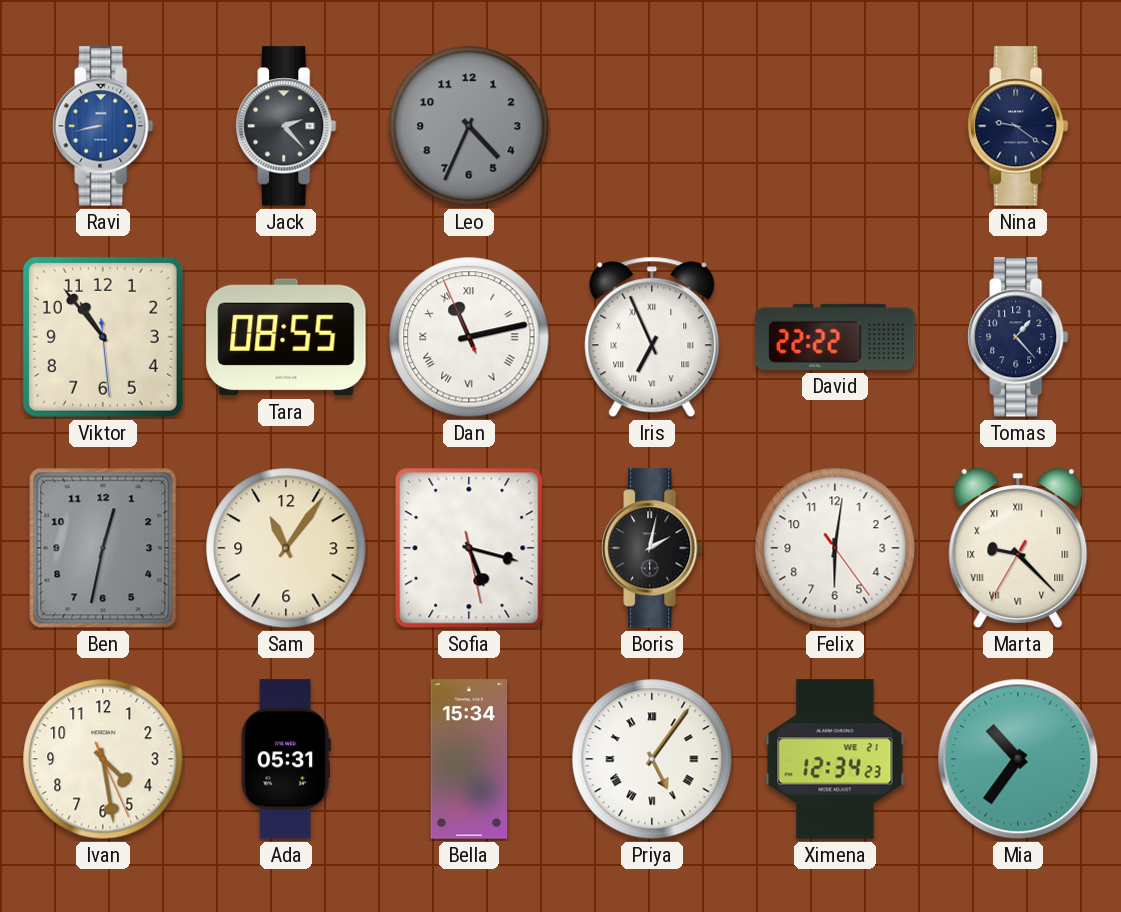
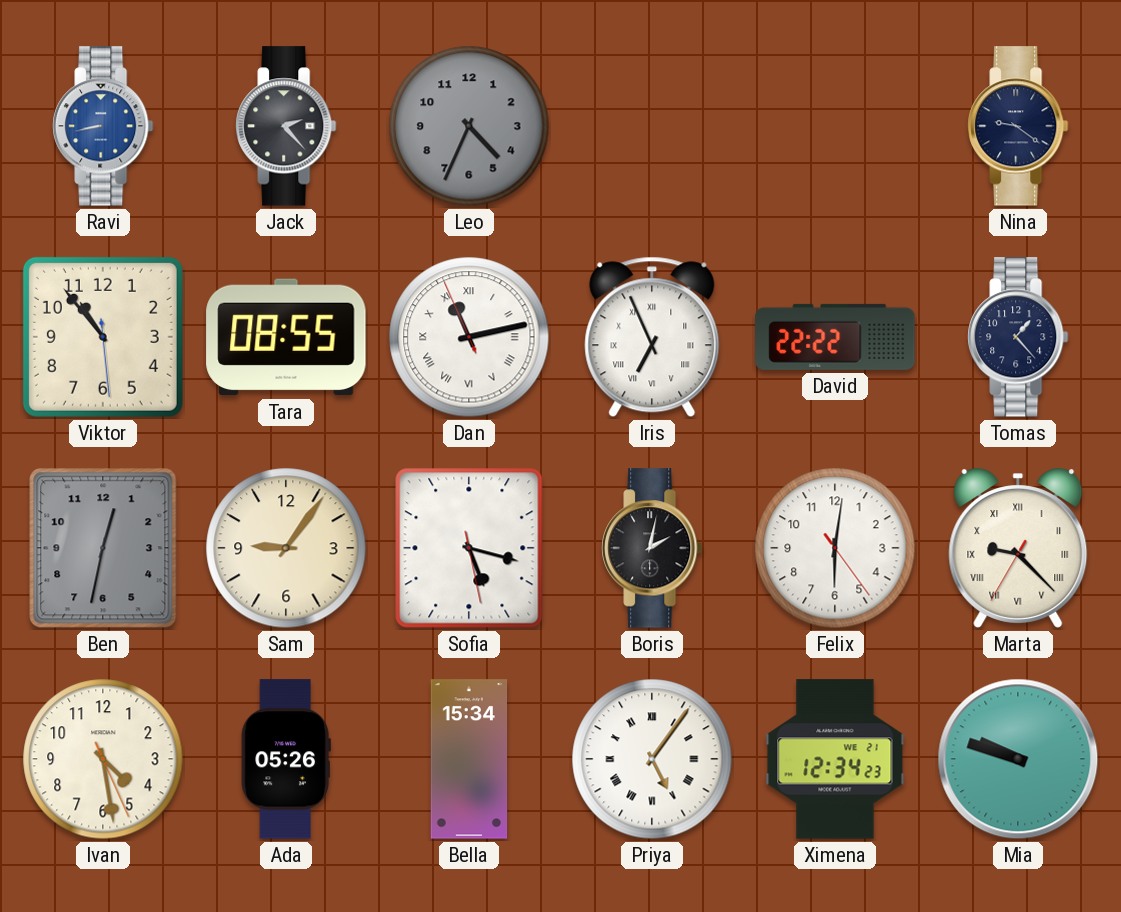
Sam: 11:06 -> 9:06 (286, 548)
Ada: 05:31 -> 05:26 (286, 759)
Mia: 10:36 -> 9:48 (1018, 759)
